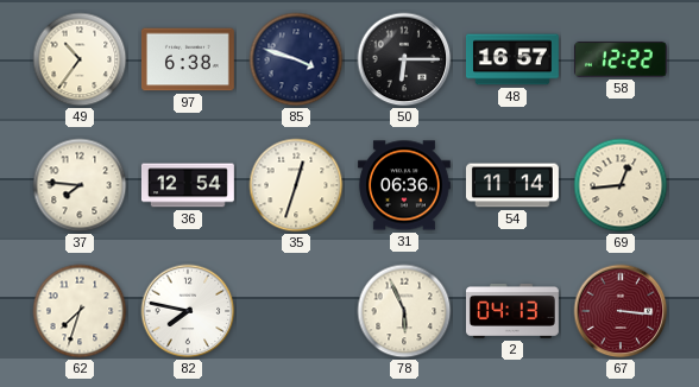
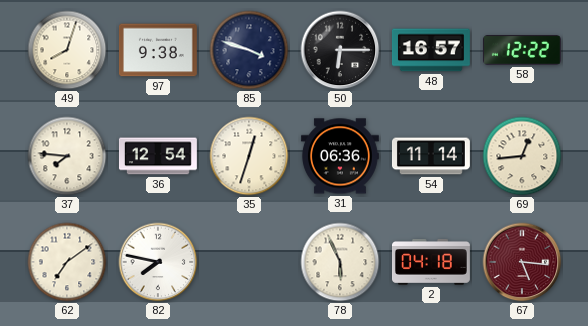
49: 10:36 -> 8:03 (67, 50)
97: 6:38 -> 9:38 (158, 50)
62: 7:33 -> 7:09 (67, 262)
2: 04:13 -> 04:18 (432, 263)
67: 3:16 -> 5:16 (522, 262)
